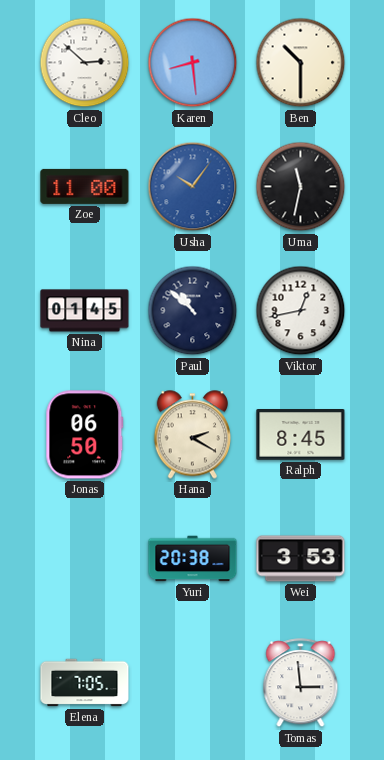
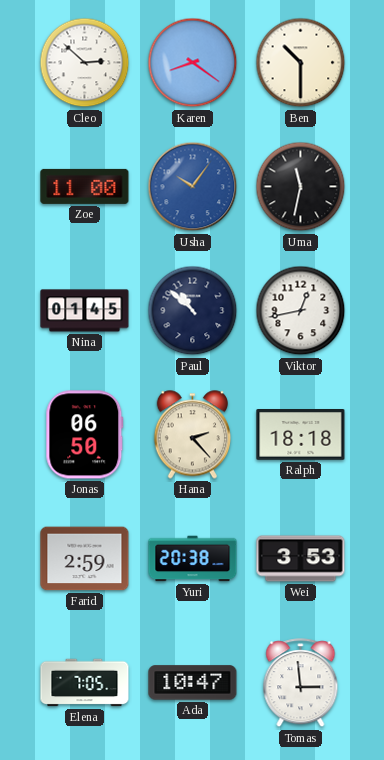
Karen: 8:29 -> 8:21 (193, 63)
Hana: 2:20 -> 2:23 (192, 435)
Ralph: 8:45 -> 18:18 (301, 435)
Farid: none -> 2:59 (85, 559)
Ada: none -> 10:47 (193, 683)
